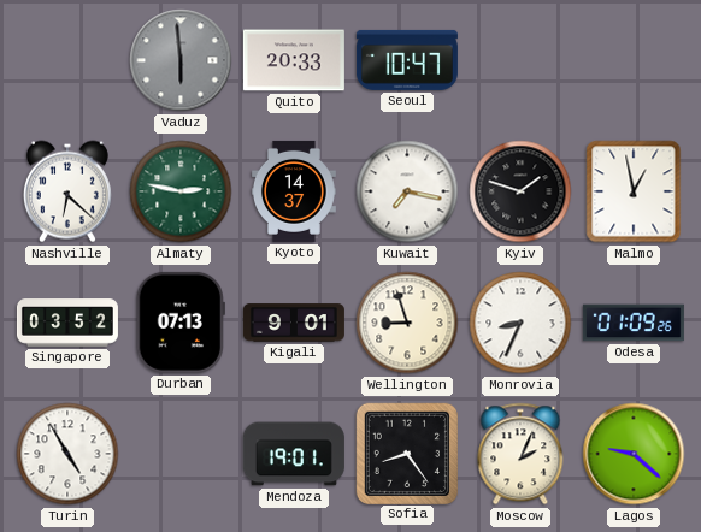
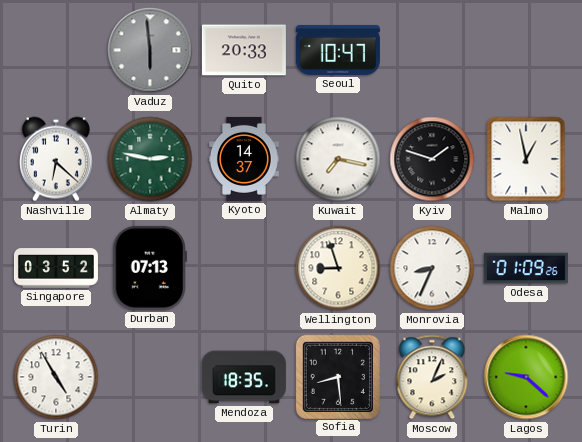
Kigali: 9:01 -> none (294, 323)
Mendoza: 19:01 -> 18:35 (244, 377)
Sofia: 8:24 -> 8:29 (337, 376)
